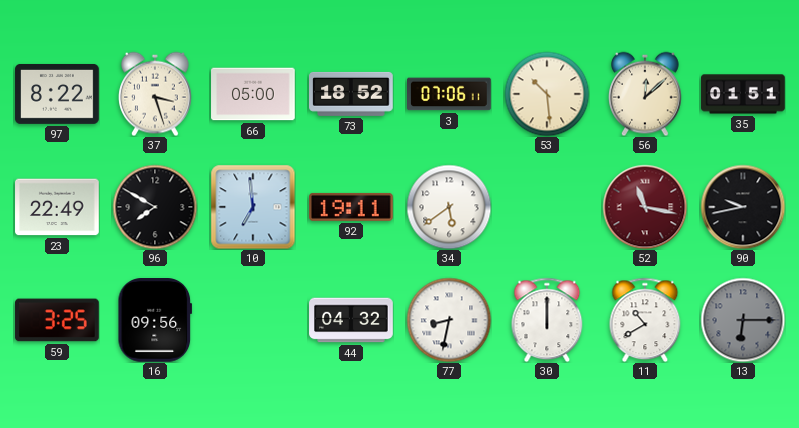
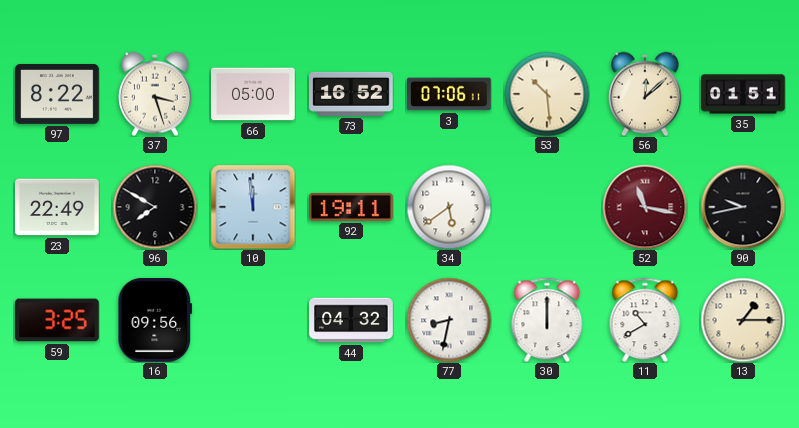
73: 18:52 -> 16:52 (351, 94)
10: 6:59 -> 11:59 (253, 207)
13: 6:15 -> 1:15 (743, 320)
13 dial: grey -> cream (743, 320)
